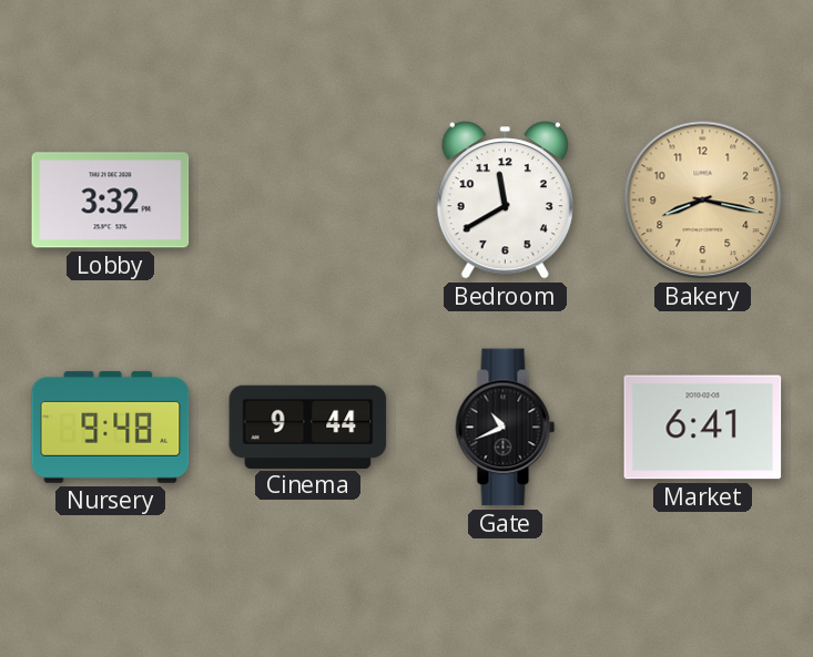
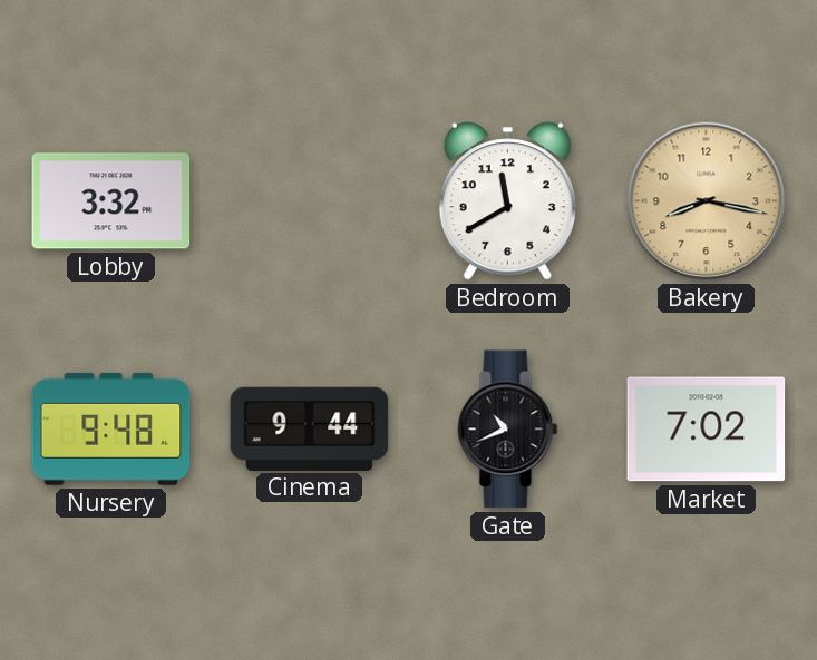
Market: 6:41 -> 7:02 (707, 430)
